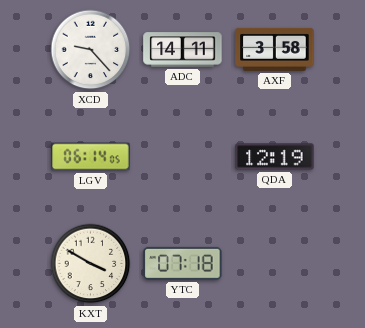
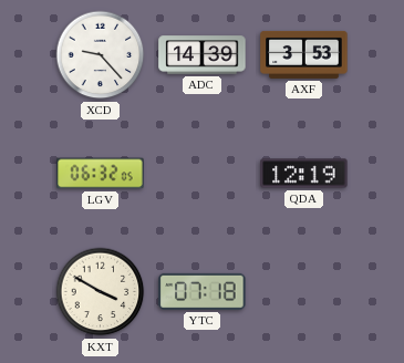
ADC: 14:11 -> 14:39 (203, 55)
AXF: 3:58 -> 3:53 (304, 54)
LGV: 06:14 -> 06:32 (101, 174)
